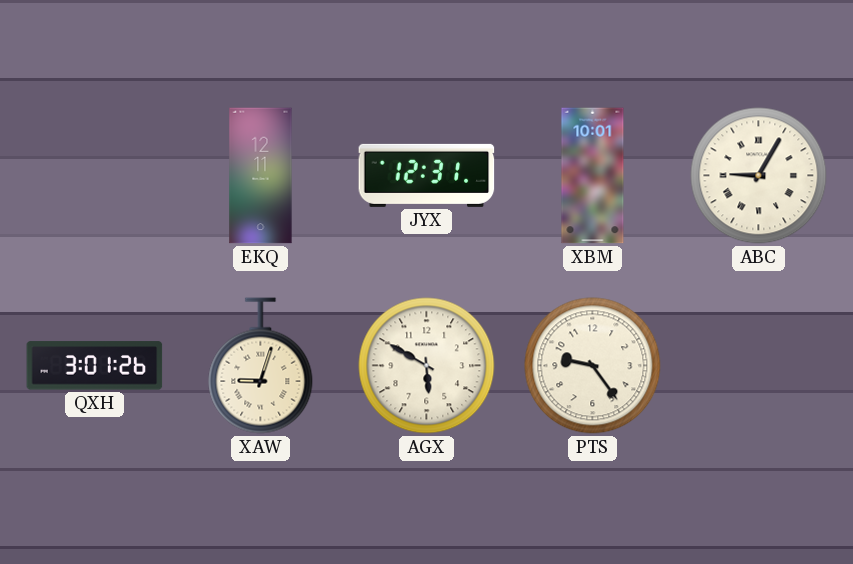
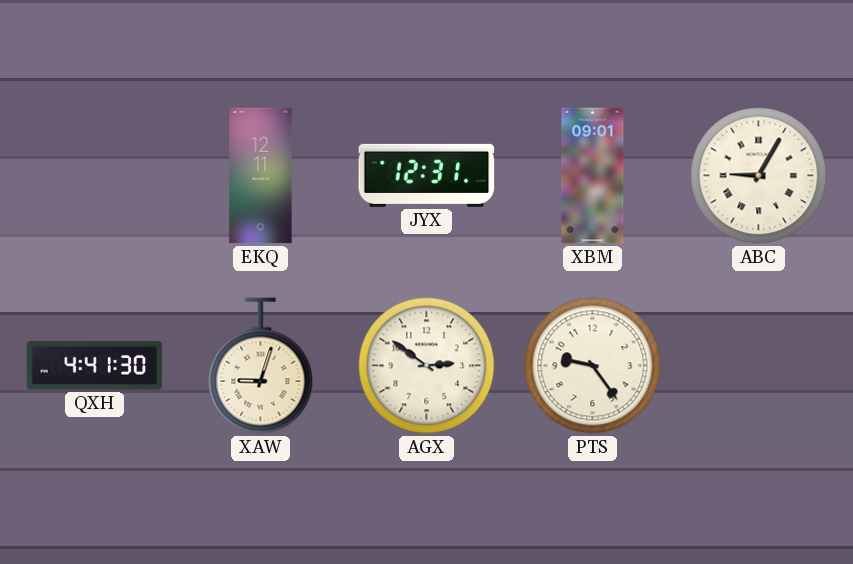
XBM: 10:01 -> 09:01 (593, 176)
QXH: 3:01 -> 4:41 (95, 366)
AGX: 5:50 -> 2:51 (427, 366)
